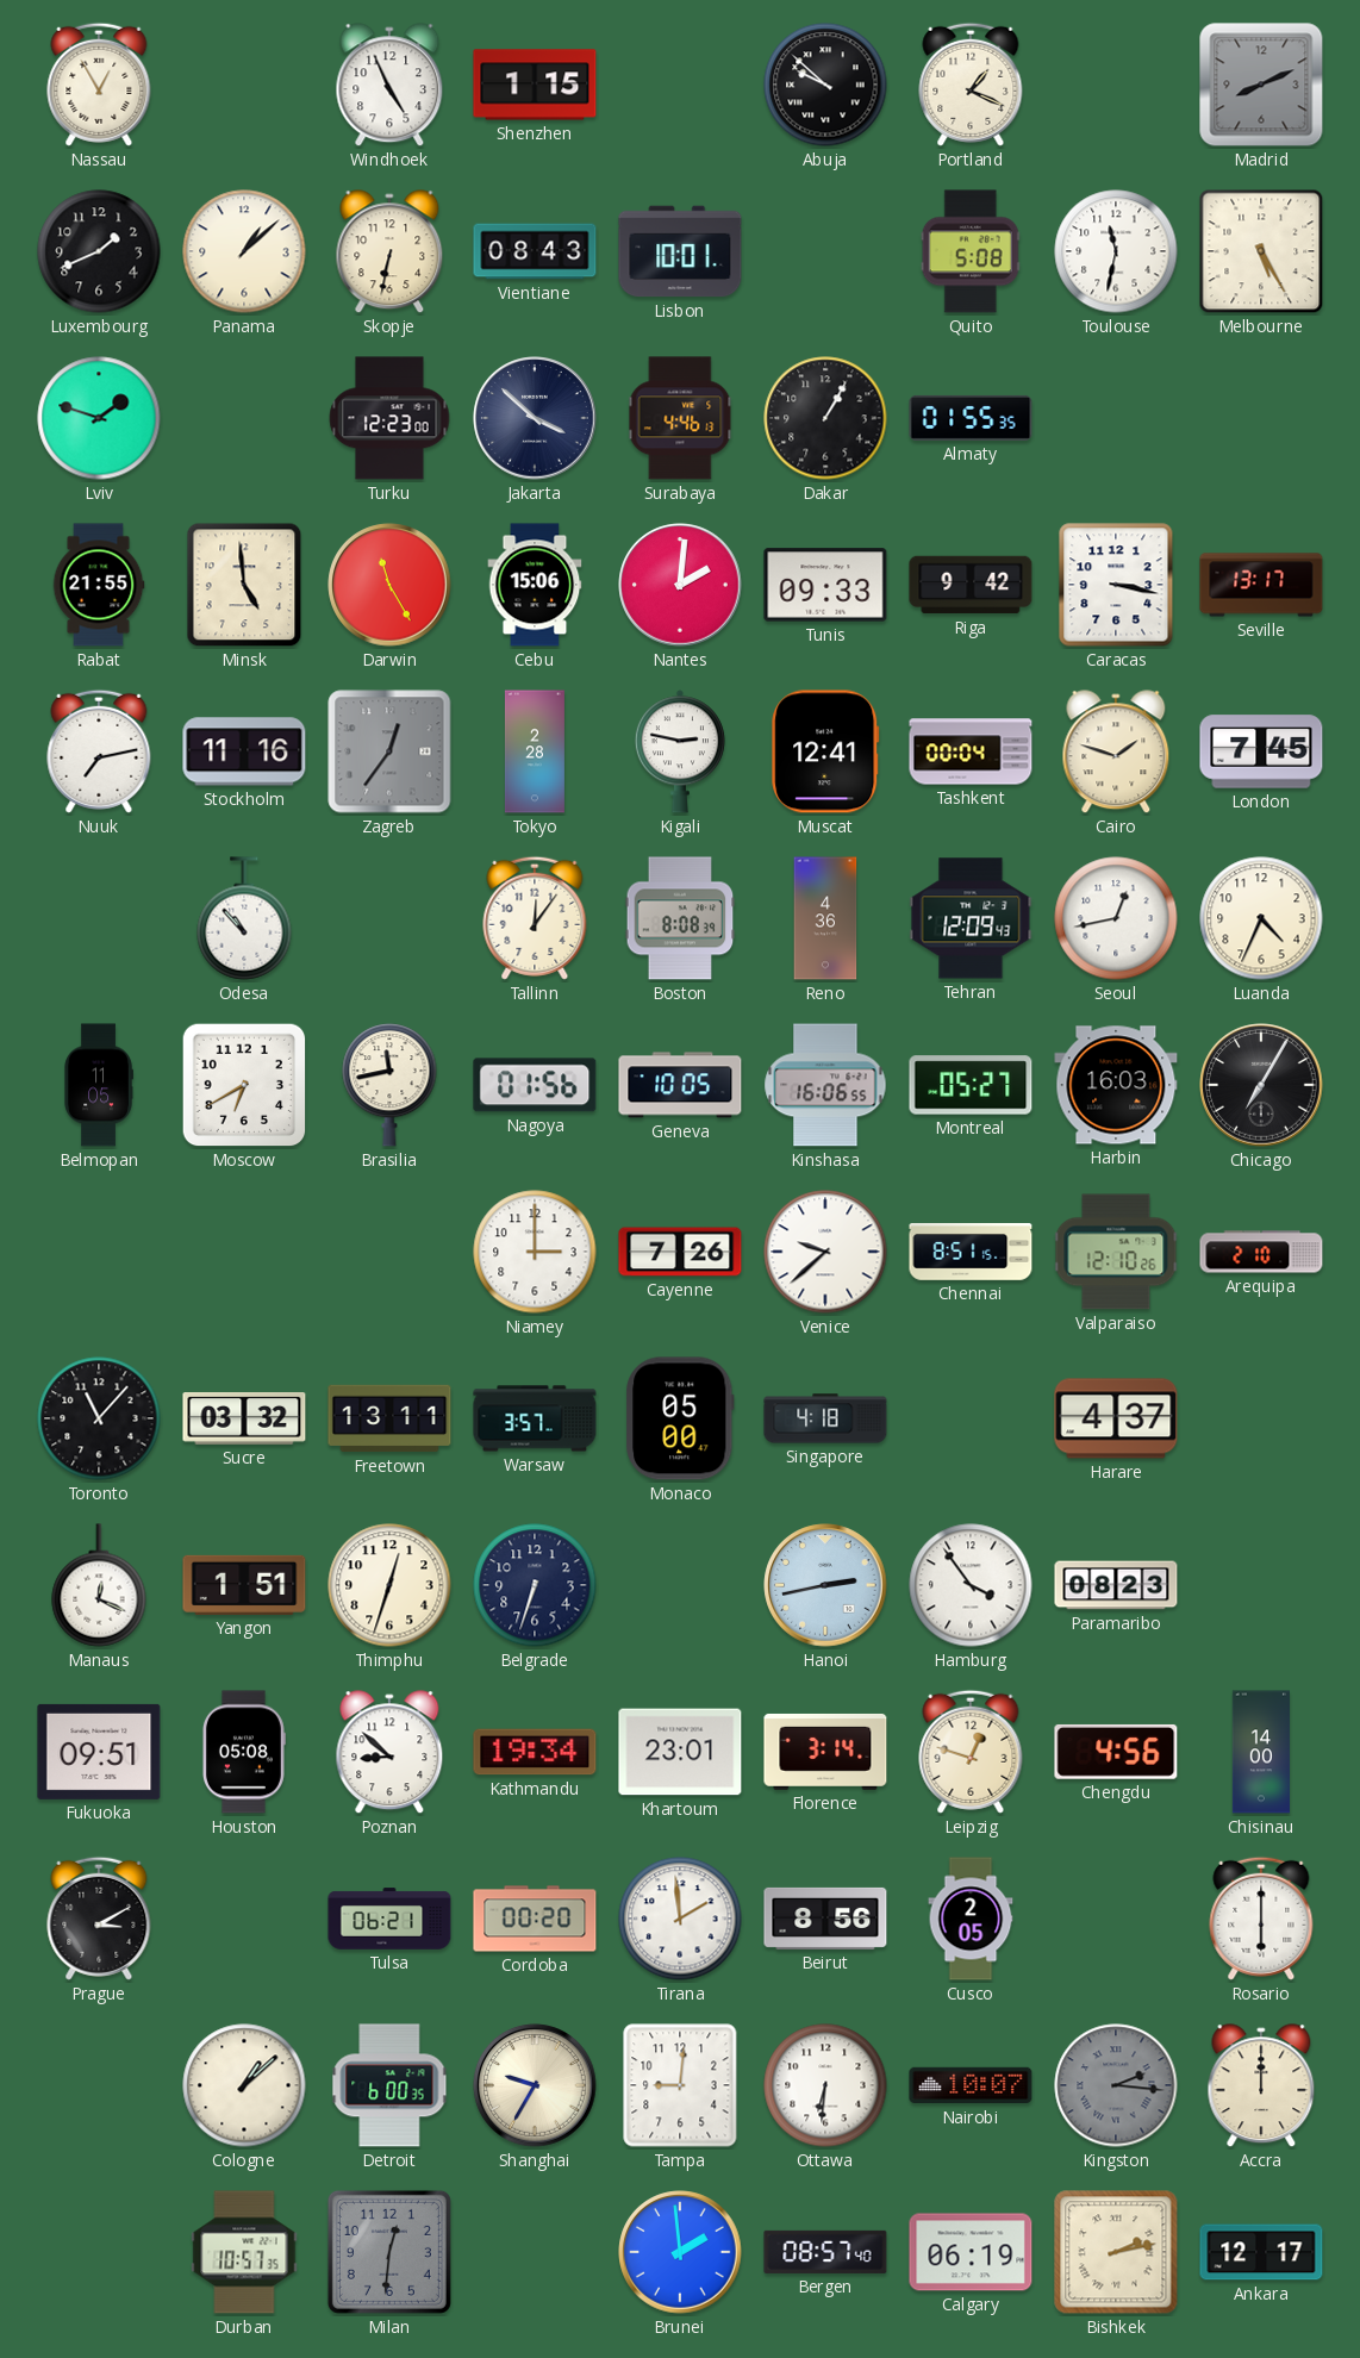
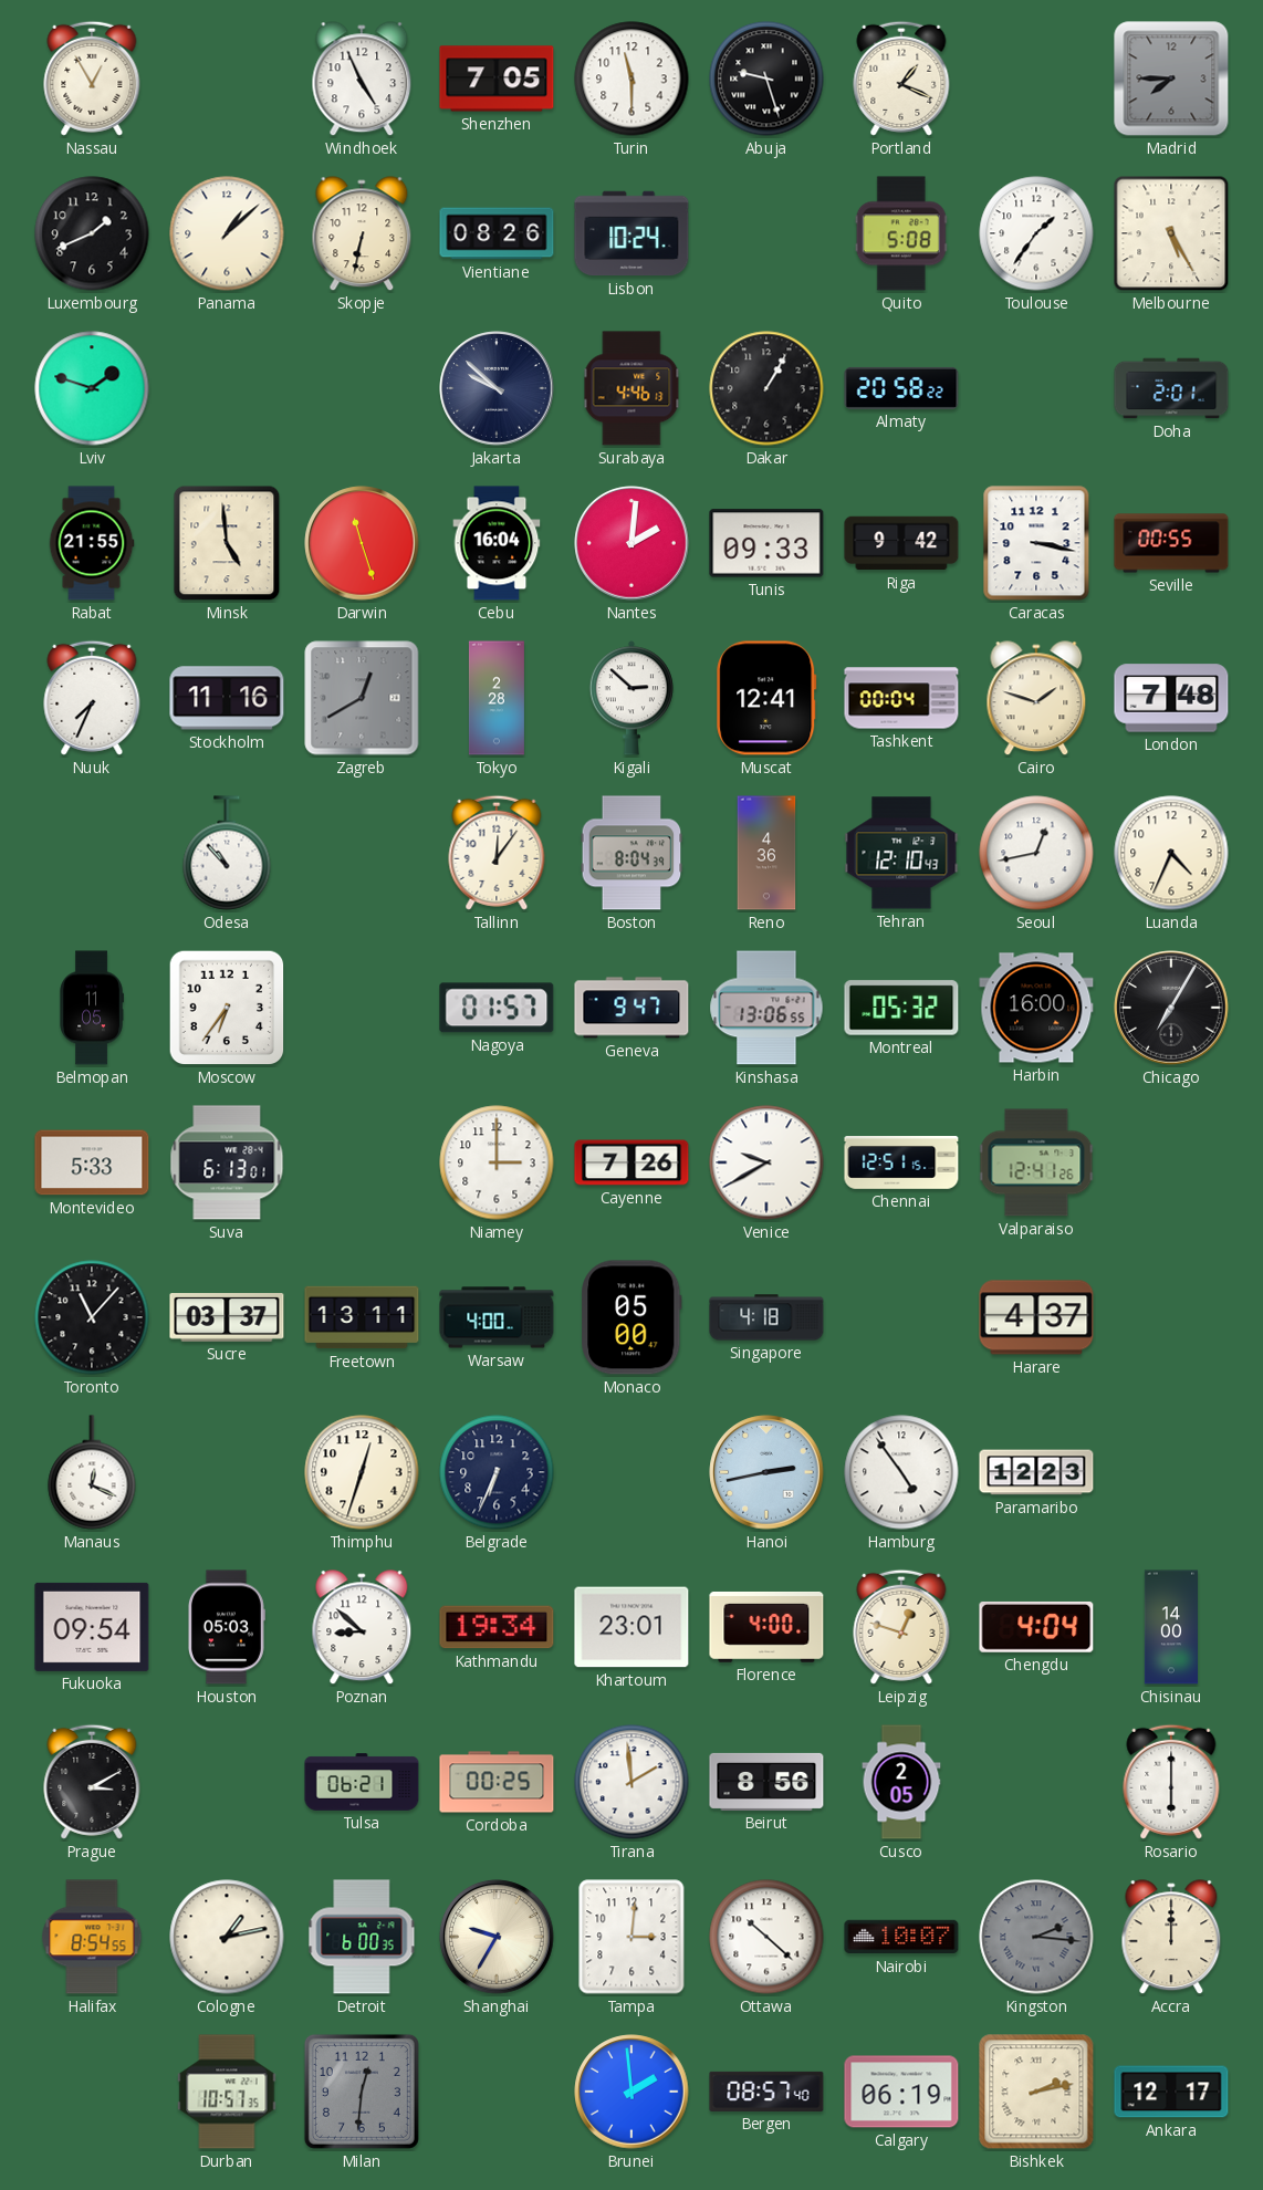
Shenzhen: 1:15 -> 7:05 (497, 79)
Turin: none -> 11:30 (631, 79)
Abuja: 9:52 -> 9:27 (766, 79)
Madrid: 8:11 -> 7:45 (1171, 79)
Vientiane: 08:43 -> 08:26 (497, 233)
Lisbon: 10:01 -> 10:24 (631, 233)
Toulouse: 11:32 -> 1:36 (1036, 233)
Turku: 12:23 -> none (389, 418)
Jakarta: 3:52 -> 9:52 (497, 388)
Almaty: 01:55 -> 20:58 (901, 388)
Doha: none -> 2:01 (1171, 388)
Darwin: 11:25 -> 11:27 (362, 543)
Cebu: 15:06 -> 16:04 (497, 543)
Seville: 13:17 -> 00:55 (1171, 543)
Nuuk: 7:13 -> 7:34 (92, 698)
Zagreb: 12:36 -> 12:40 (362, 698)
Kigali: 2:47 -> 2:52 (631, 698)
London: 7:45 -> 7:48 (1171, 698)
Boston: 8:08 -> 8:04 (631, 853)
Tehran: 12:09 -> 12:10 (901, 853)
Moscow: 6:40 -> 6:36 (227, 1008)
Brasilia: 11:43 -> none (389, 1085)
Nagoya: 01:56 -> 01:57 (497, 1008)
Geneva: 10:05 -> 9:47 (631, 1008)
Kinshasa: 16:06 -> 13:06 (766, 1008)
Montreal: 05:27 -> 05:32 (901, 1008)
Harbin: 16:03 -> 16:00 (1036, 1008)
Montevideo: none -> 5:33 (92, 1162)
Suva: none -> 6:13 (227, 1162)
Venice: 9:38 -> 9:40 (766, 1162)
Chennai: 8:51 -> 12:51 (901, 1162)
Valparaiso: 12:10 -> 12:41 (1036, 1162)
Arequipa: 2:10 -> none (1261, 1252)
Sucre: 03:32 -> 03:37 (227, 1318)
Warsaw: 3:57 -> 4:00 (497, 1317)
Yangon: 1:51 -> none (244, 1585)
Belgrade: 6:33 -> 6:34 (497, 1472)
Hamburg: 3:54 -> 4:54 (901, 1472)
Paramaribo: 08:23 -> 12:23 (1036, 1472)
Fukuoka: 09:51 -> 09:54 (92, 1627)
Houston: 05:08 -> 05:03 (226, 1627)
Florence: 3:14 -> 4:00 (766, 1627)
Chengdu: 4:56 -> 4:04 (1036, 1627)
Cordoba: 00:20 -> 00:25 (497, 1782)
Halifax: none -> 8:54 (92, 1937)
Cologne: 1:08 -> 1:13 (227, 1937)
Tampa: 9:01 -> 3:01 (631, 1937)
Ottawa: 6:31 -> 10:22 (766, 1937)
